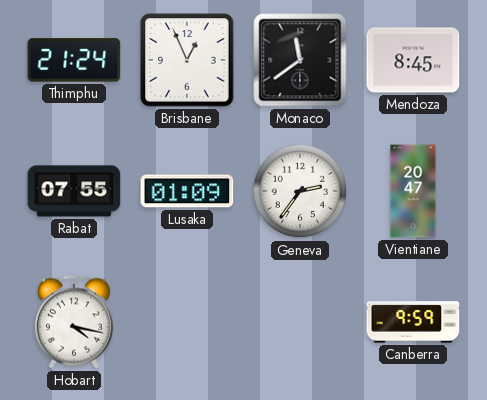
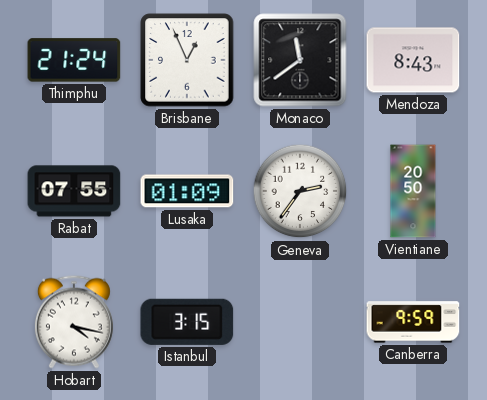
Mendoza: 8:45 -> 8:43 (413, 60)
Vientiane: 20:47 -> 20:50 (413, 191)
Istanbul: none -> 3:15 (187, 322)
